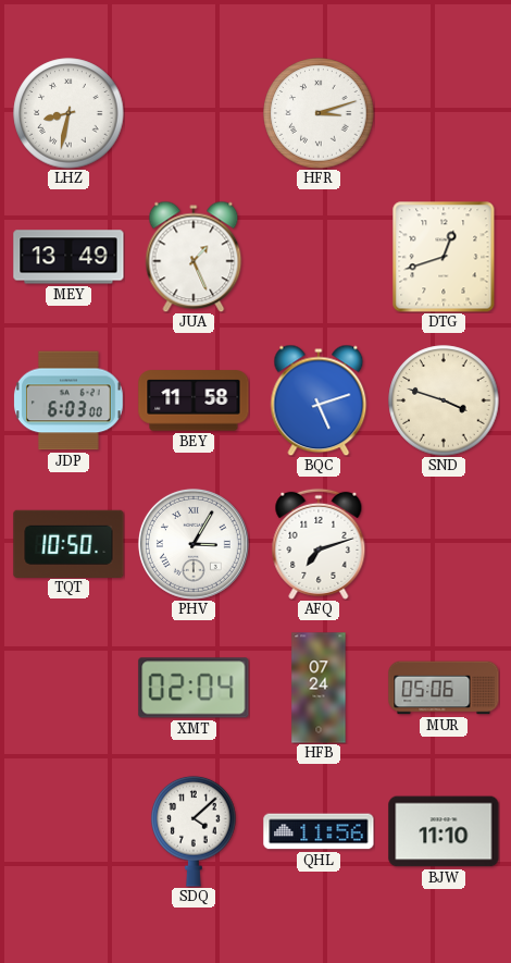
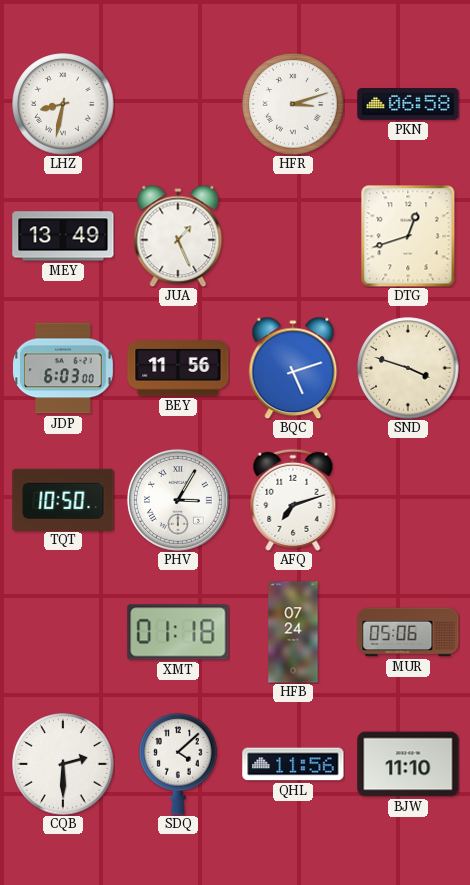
PKN: none -> 06:58 (408, 105)
BEY: 11:58 -> 11:56 (178, 368)
XMT: 02:04 -> 01:18 (178, 632)
CQB: none -> 2:30 (63, 764)
